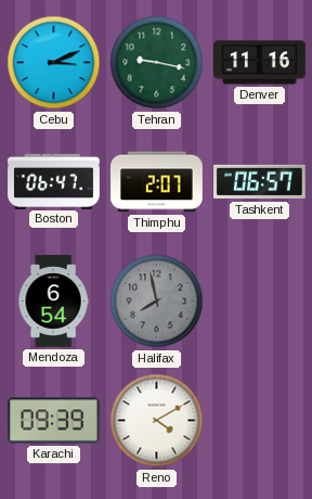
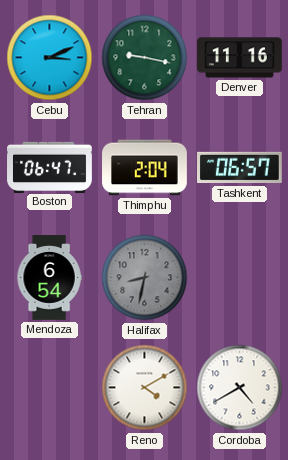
Thimphu: 2:07 -> 2:04 (145, 168)
Halifax: 7:58 -> 8:32 (145, 278)
Karachi: 09:39 -> none (53, 421)
Cordoba: none -> 4:40 (240, 388)
